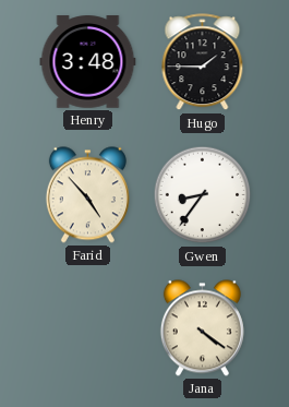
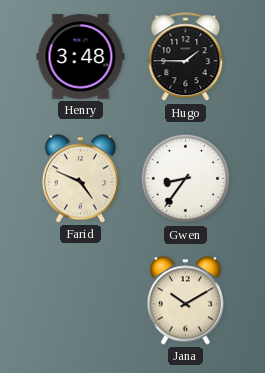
Farid: 4:53 -> 4:49 (80, 179)
Jana: 4:21 -> 10:10 (185, 301)
